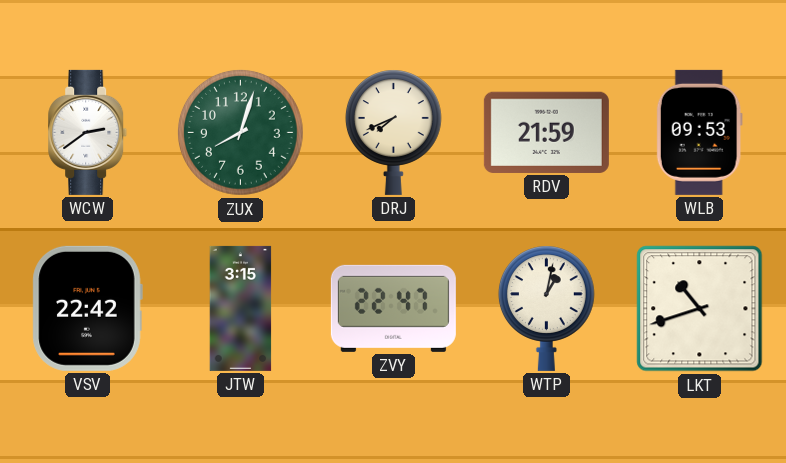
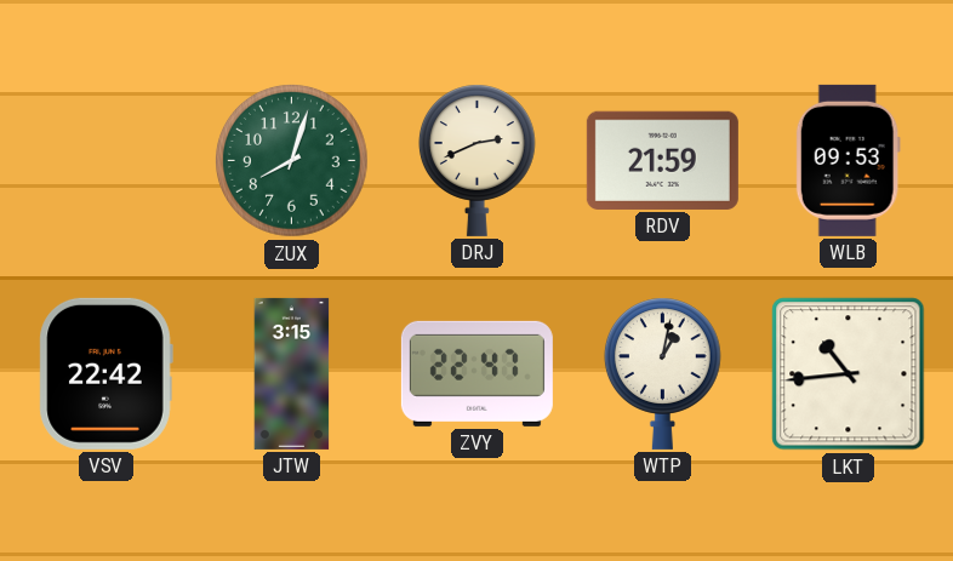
WCW: 2:39 -> none (88, 132)
DRJ: 7:41 -> 2:41 (476, 160)
LKT: 10:42 -> 10:44 (849, 374)
